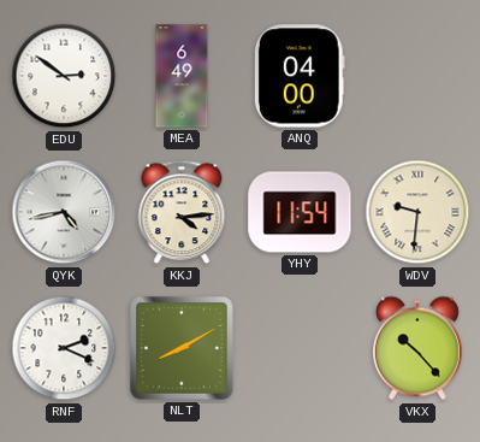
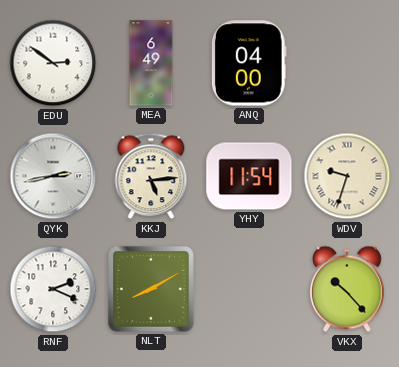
QYK: 4:43 -> 2:43 (53, 176)
KKJ: 4:14 -> 5:14 (151, 176)
WDV: 9:31 -> 9:33 (347, 176)
